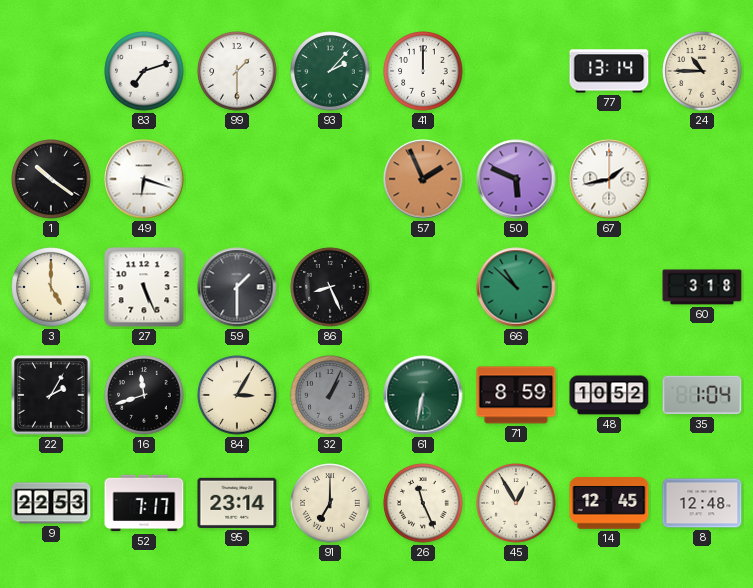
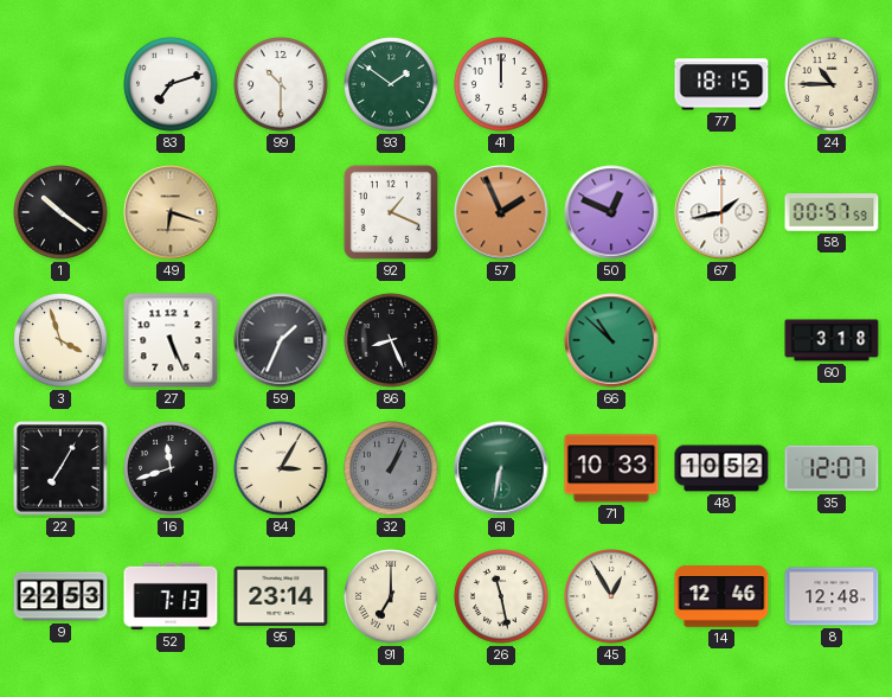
99: 1:30 -> 10:30 (281, 84)
93: 2:07 -> 1:51 (391, 84)
77: 13:14 -> 18:15 (721, 84)
49 dial: white -> champagne (171, 212)
92: none -> 1:19 (391, 212)
50: 5:49 -> 12:49 (611, 212)
58: none -> 00:57 (832, 212)
3: 5:00 -> 3:57 (60, 340)
59: 1:30 -> 1:34 (281, 340)
22: 2:05 -> 7:05 (60, 468)
71: 8:59 -> 10:33 (611, 468)
35: 1:04 -> 12:07 (832, 468)
52: 7:17 -> 7:13 (171, 596)
26: 11:26 -> 11:28 (501, 596)
14: 12:45 -> 12:46 (721, 596)
